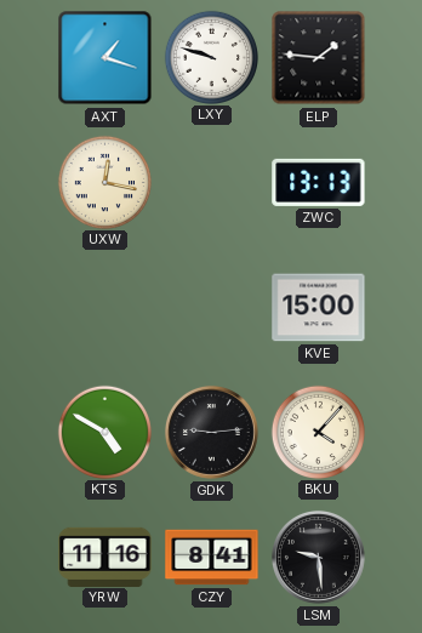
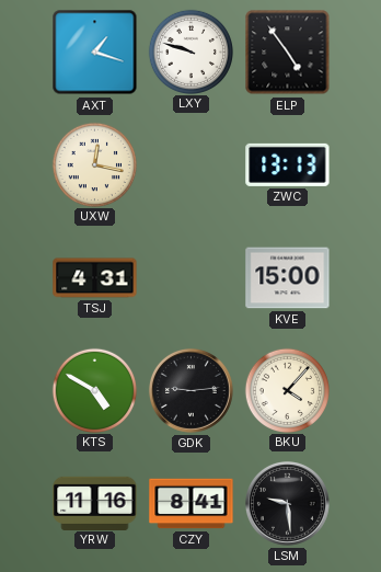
ELP: 1:46 -> 4:54 (288, 53)
TSJ: none -> 4:31 (95, 278)
